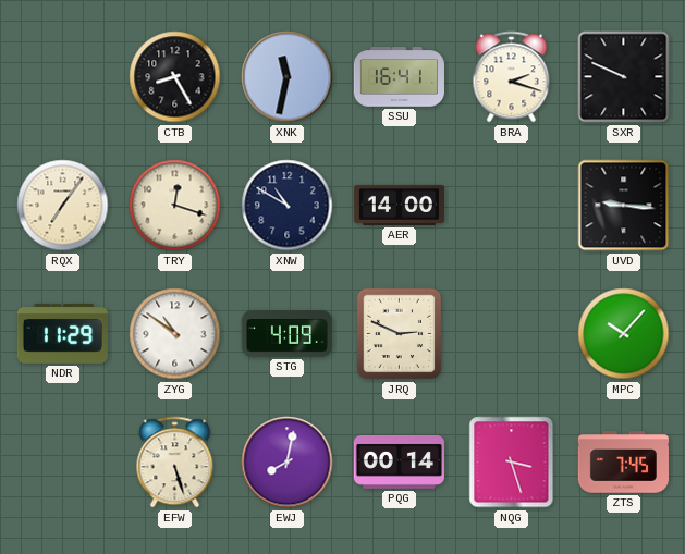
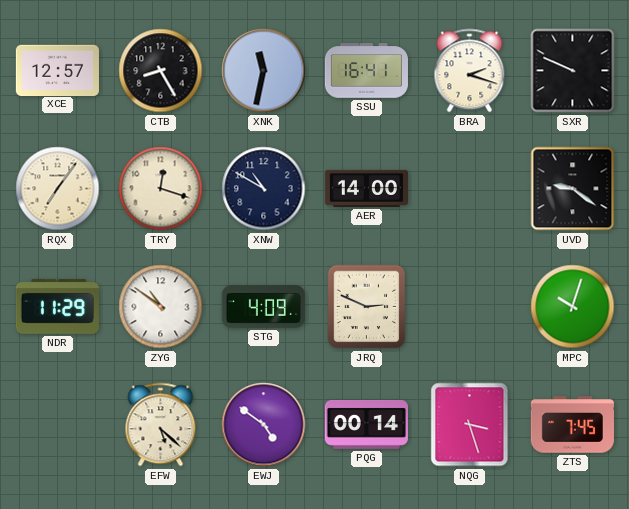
XCE: none -> 12:57 (57, 70)
UVD: 9:16 -> 9:21 (573, 189)
MPC: 10:07 -> 10:03 (573, 307)
EFW: 5:27 -> 5:22 (161, 425)
EWJ: 8:02 -> 4:51 (264, 425)
